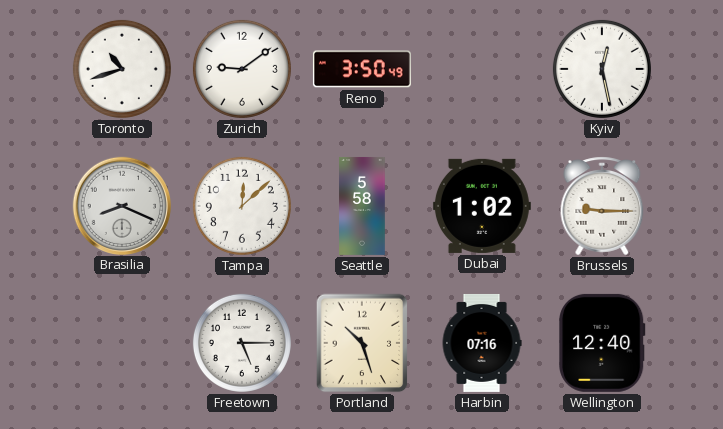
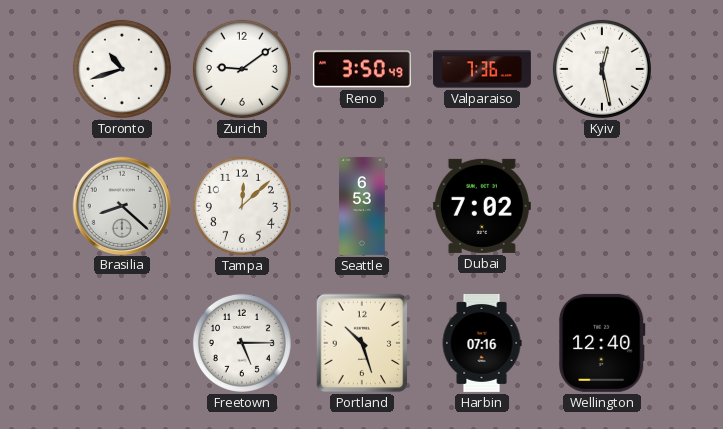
Valparaiso: none -> 7:36 (482, 69)
Brasilia: 8:19 -> 8:22 (121, 205)
Seattle: 5:58 -> 6:53 (362, 206)
Dubai: 1:02 -> 7:02 (482, 206)
Brussels: 9:15 -> none (602, 206)
